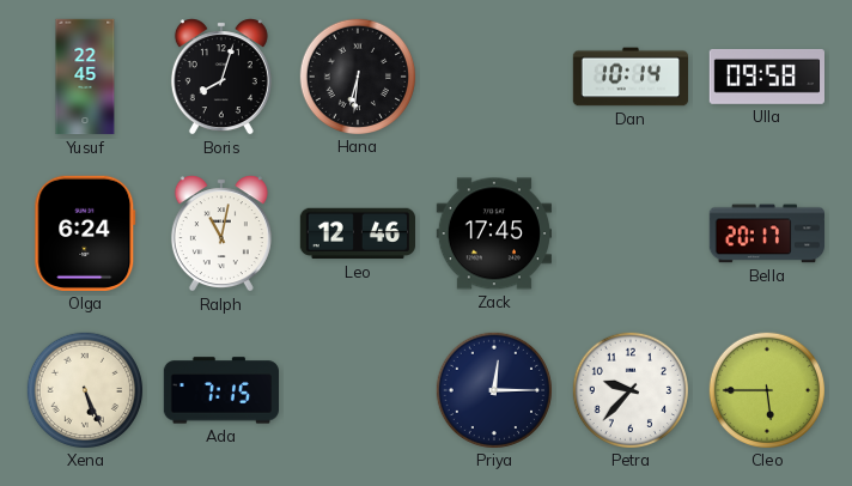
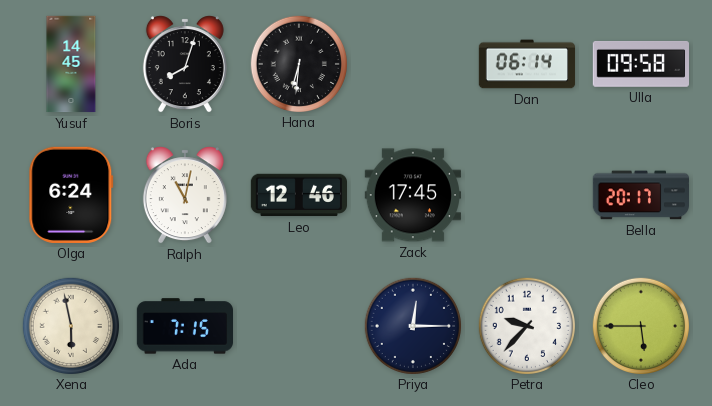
Yusuf: 22:45 -> 14:45 (71, 64)
Dan: 10:14 -> 06:14 (527, 64)
Xena: 5:26 -> 5:58 (70, 325)
